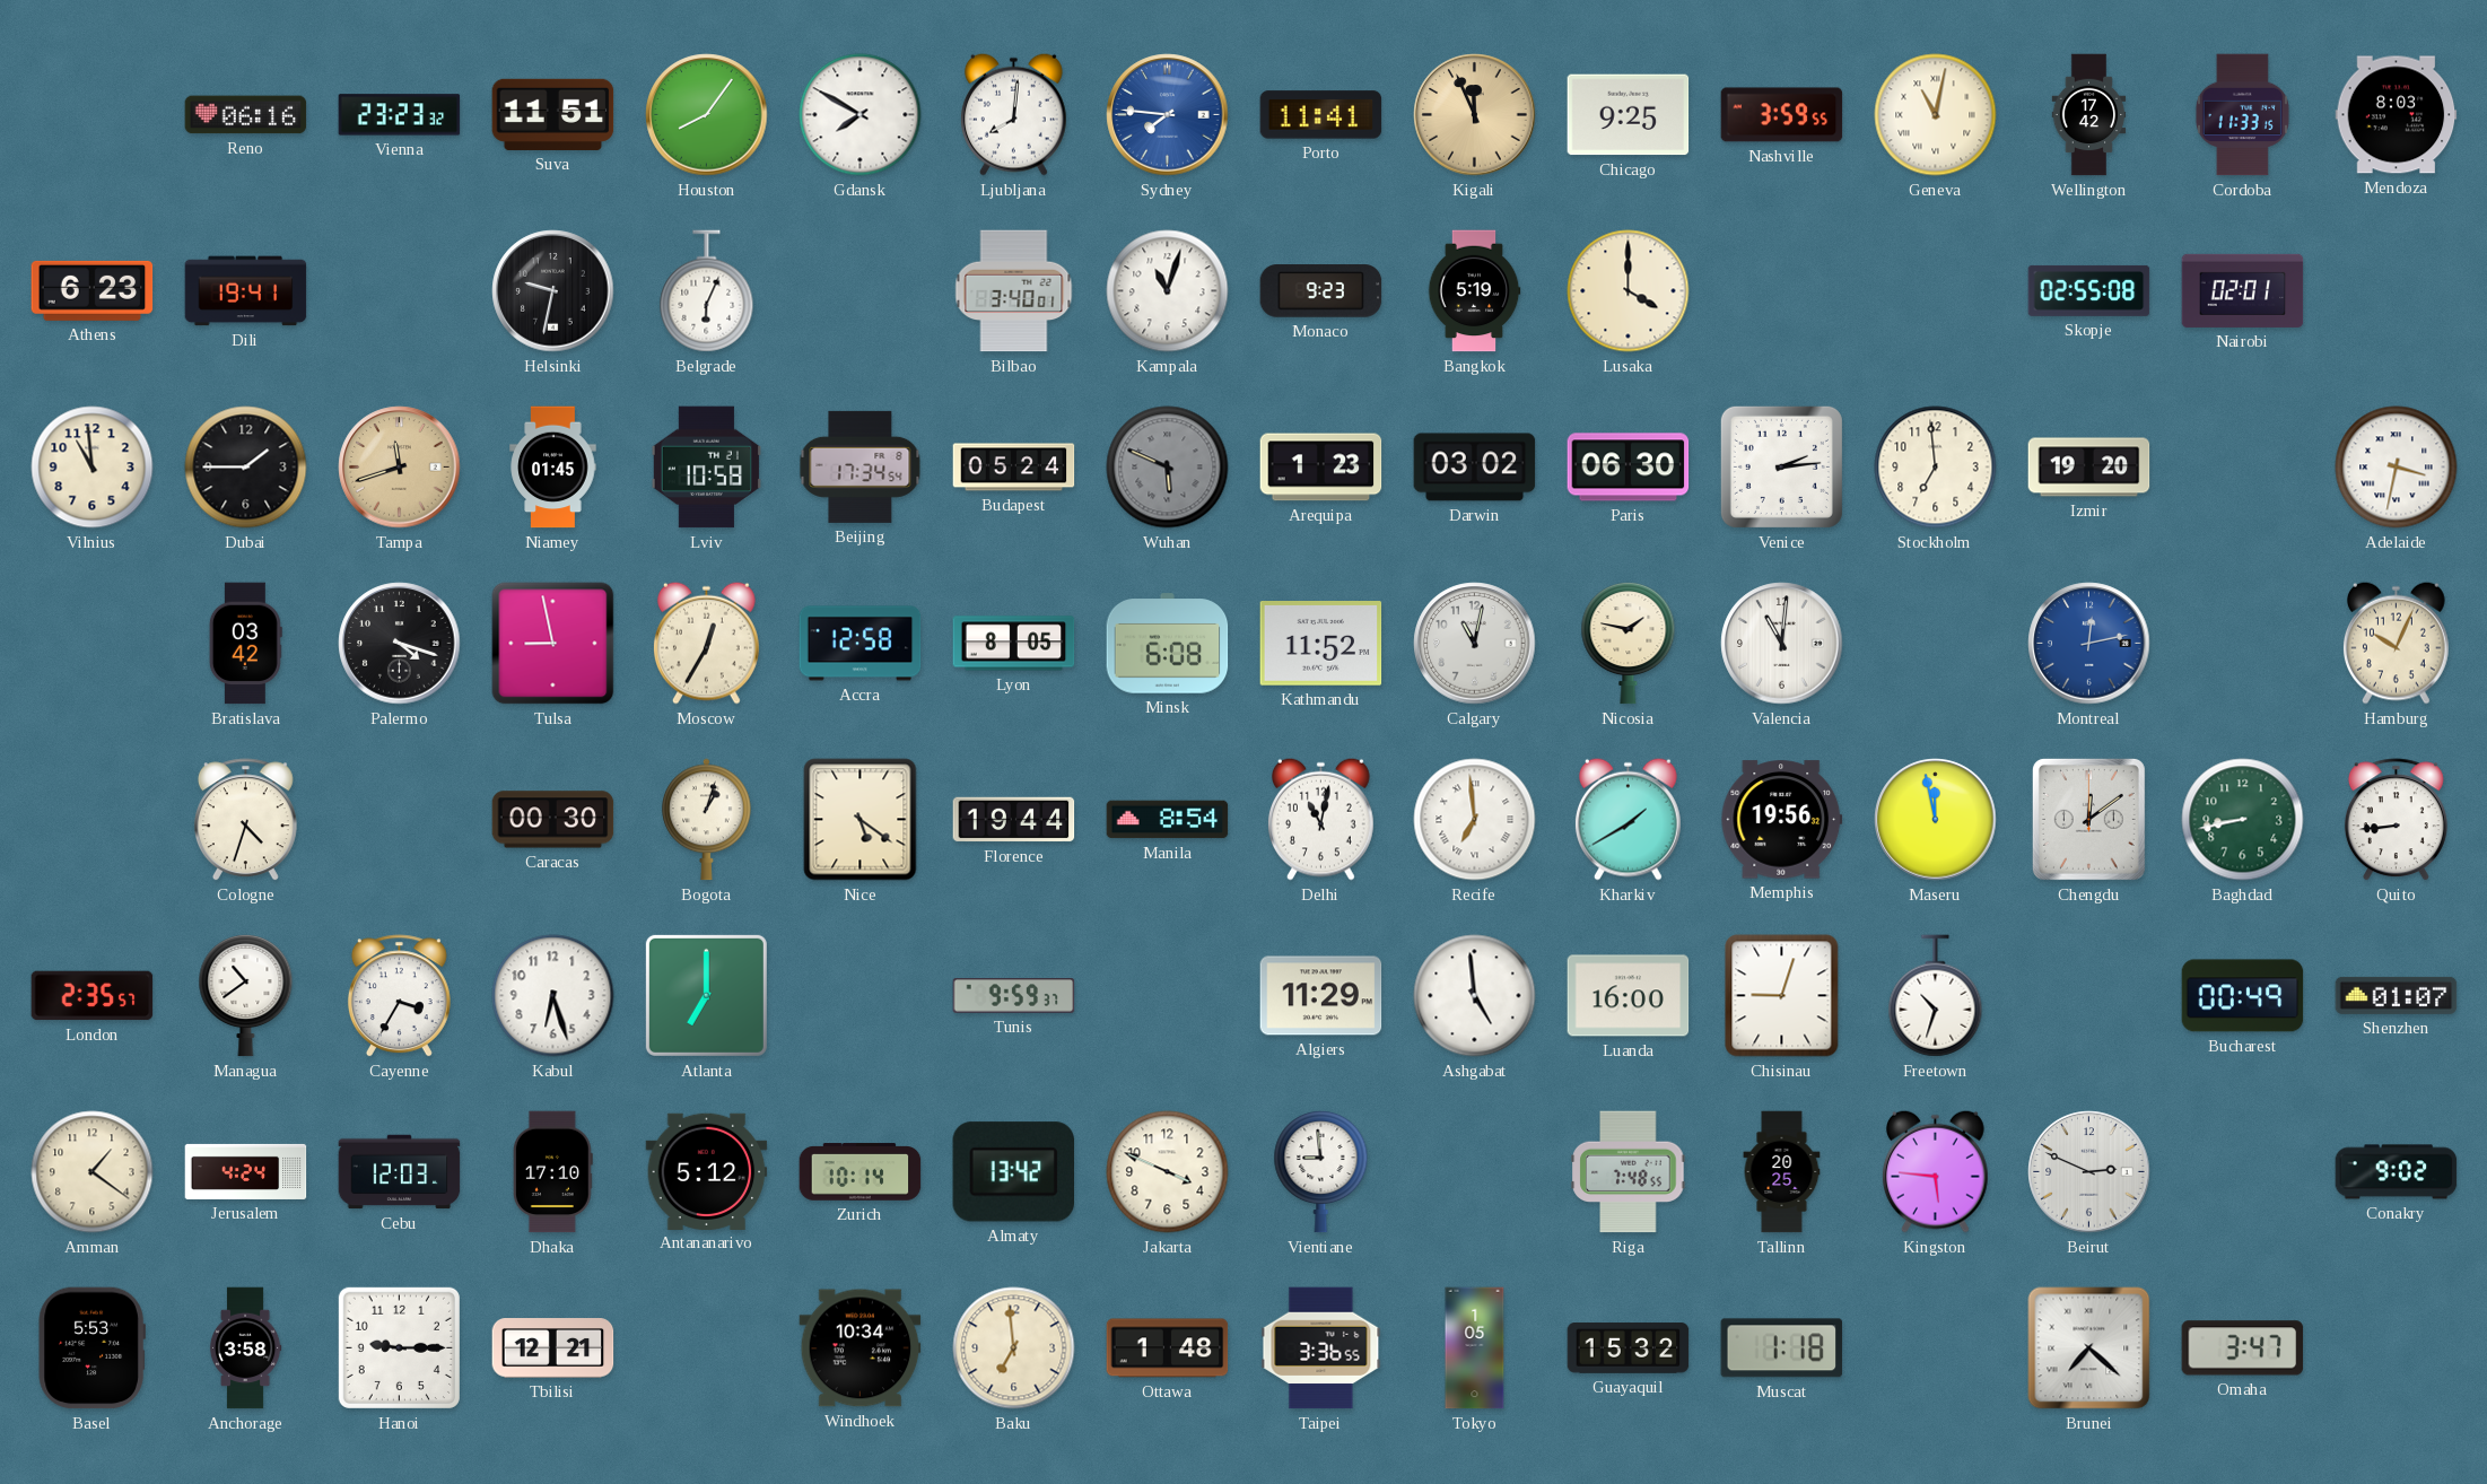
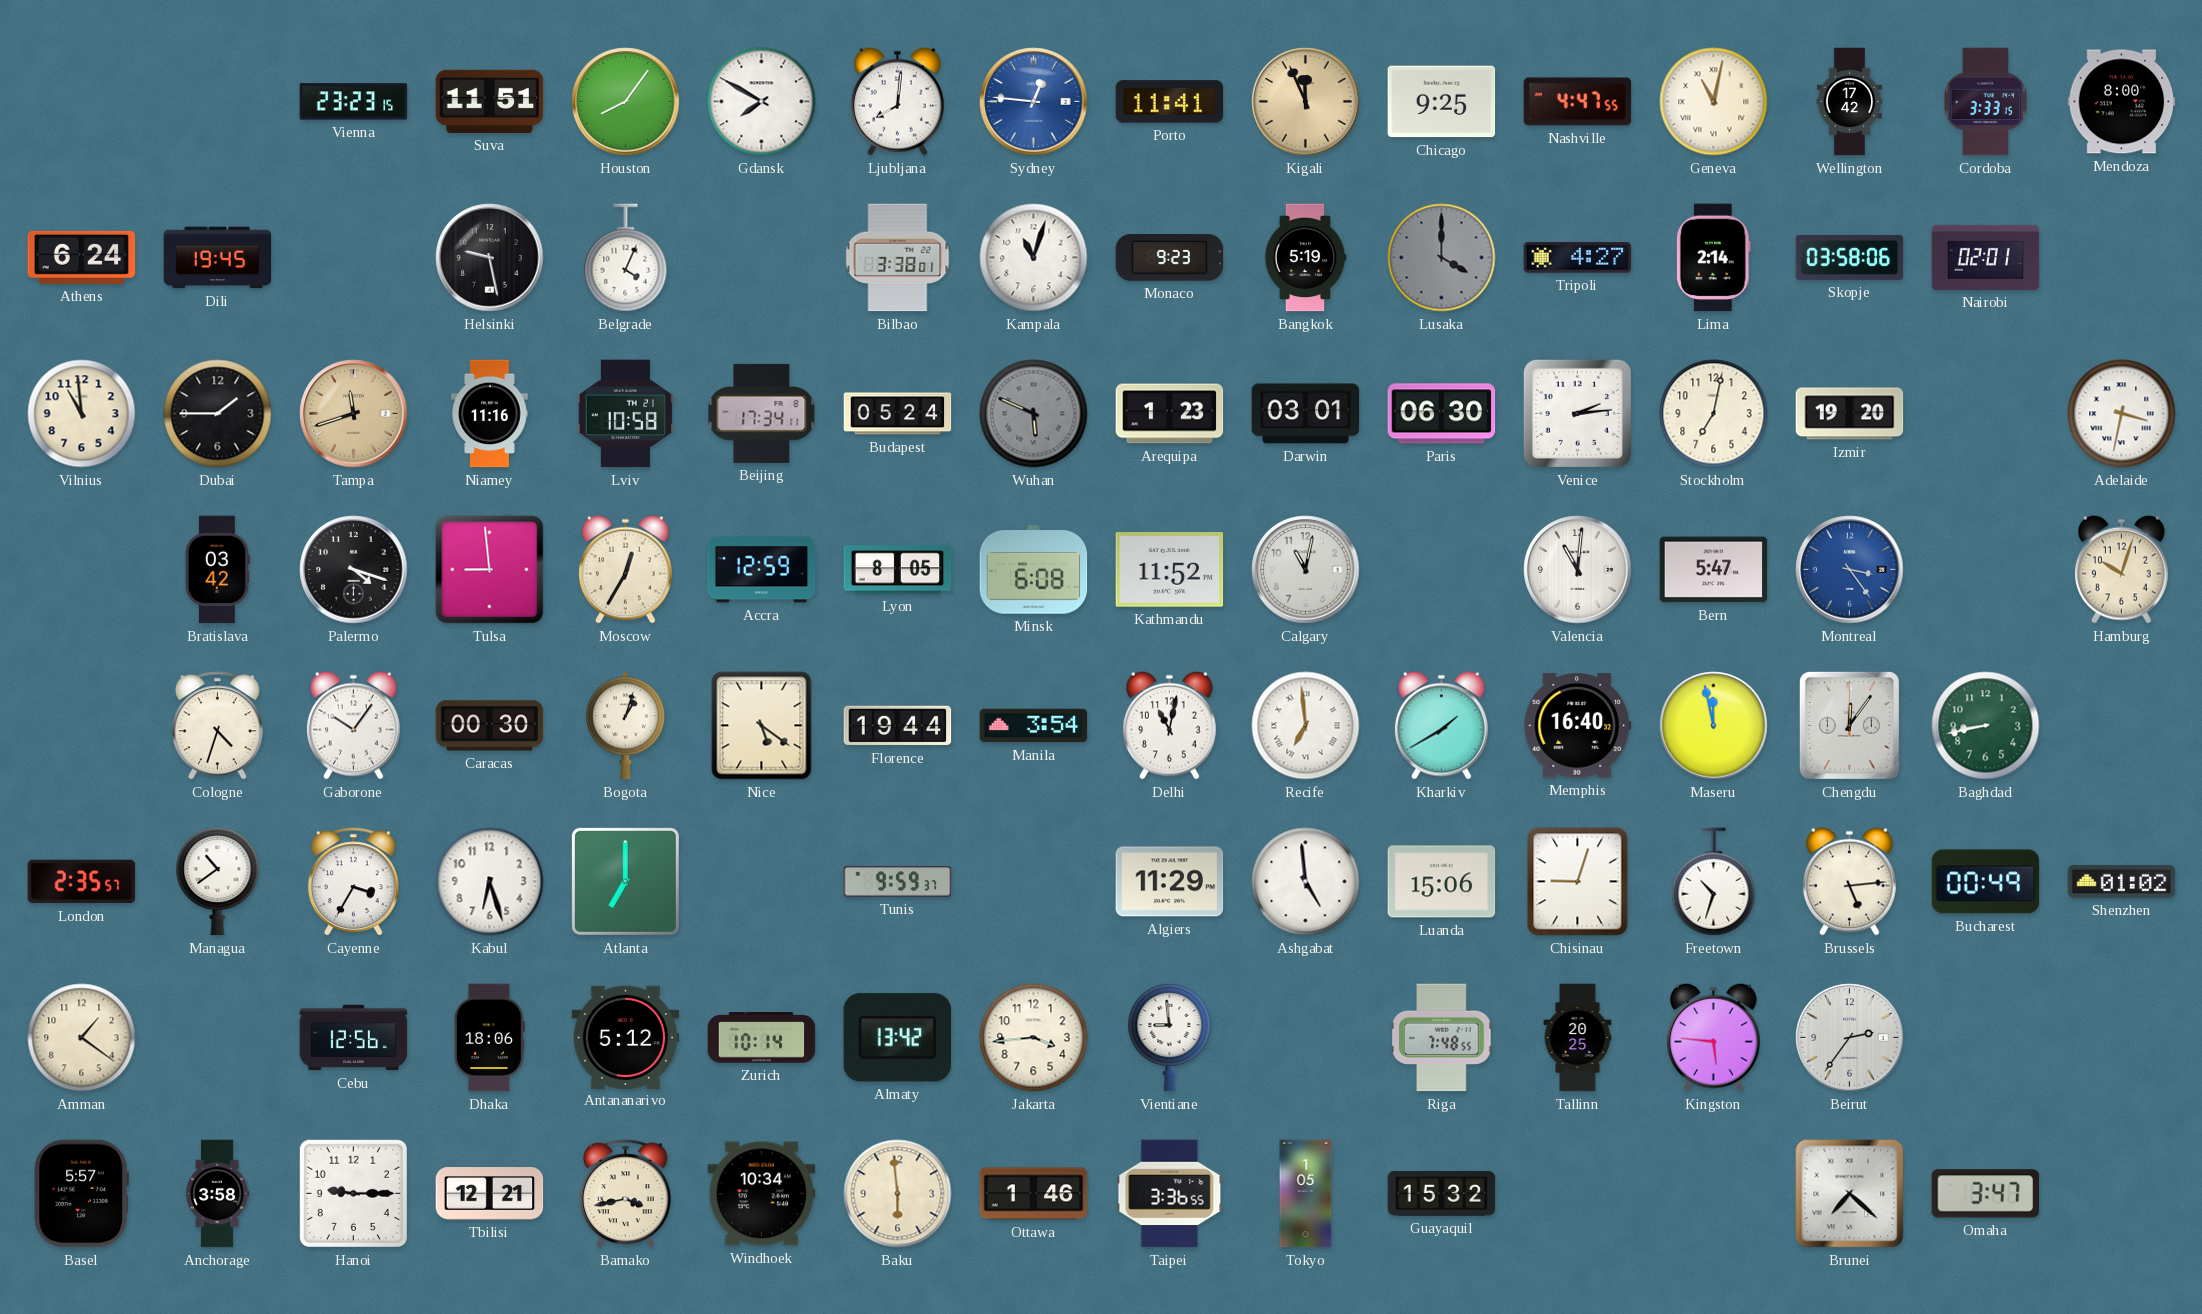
Reno: 06:16 -> none (246, 115)
Vienna: 23:23:32 -> 23:23:15 (354, 102)
Sydney: 7:46 -> 12:46 (1034, 102)
Nashville: 3:59 -> 4:47 (1578, 102)
Cordoba: 11:33 -> 3:33 (1985, 102)
Mendoza: 8:03 -> 8:00 (2122, 102)
Athens: 6:23 -> 6:24 (82, 257)
Dili: 19:41 -> 19:45 (218, 258)
Helsinki: 9:32 -> 9:28 (490, 258)
Belgrade: 6:04 -> 4:04 (626, 258)
Bilbao: 3:40 -> 3:38 (898, 258)
Lusaka dial: cream -> grey (1442, 258)
Tripoli: none -> 4:27 (1578, 258)
Lima: none -> 2:14 (1713, 258)
Skopje: 02:55 -> 03:58 (1850, 257)
Niamey: 01:45 -> 11:16 (490, 414)
Beijing: 17:34:54 -> 17:34:11 (762, 413)
Darwin: 03:02 -> 03:01 (1306, 414)
Stockholm: 6:59 -> 7:02 (1714, 414)
Tulsa: 8:58 -> 8:59 (490, 570)
Accra: 12:58 -> 12:59 (762, 570)
Nicosia: 1:47 -> none (1629, 644)
Bern: none -> 5:47 (1714, 570)
Montreal: 12:13 -> 3:24 (1850, 570)
Hamburg: 10:04 -> 10:03 (2121, 569)
Gaborone: none -> 10:06 (353, 725)
Manila: 8:54 -> 3:54 (1034, 726)
Memphis: 19:56 -> 16:40 (1578, 726)
Chengdu: 12:09 -> 12:06 (1849, 725)
Quito: 8:44 -> none (2396, 820)
Luanda: 16:00 -> 15:06 (1442, 882)
Brussels: none -> 5:14 (1849, 881)
Shenzhen: 01:07 -> 01:02 (2122, 881)
Jerusalem: 4:24 -> none (246, 1171)
Cebu: 12:03 -> 12:56 (354, 1038)
Dhaka: 17:10 -> 18:06 (489, 1038)
Jakarta: 3:49 -> 3:44 (1034, 1038)
Beirut: 2:49 -> 2:36 (1850, 1038)
Conakry: 9:02 -> none (2397, 1172)
Basel: 5:53 -> 5:57 (81, 1194)
Bamako: none -> 3:43 (625, 1194)
Baku: 6:59 -> 5:59 (898, 1194)
Ottawa: 1:48 -> 1:46 (1034, 1194)
Muscat: 1:18 -> none (1782, 1348)
